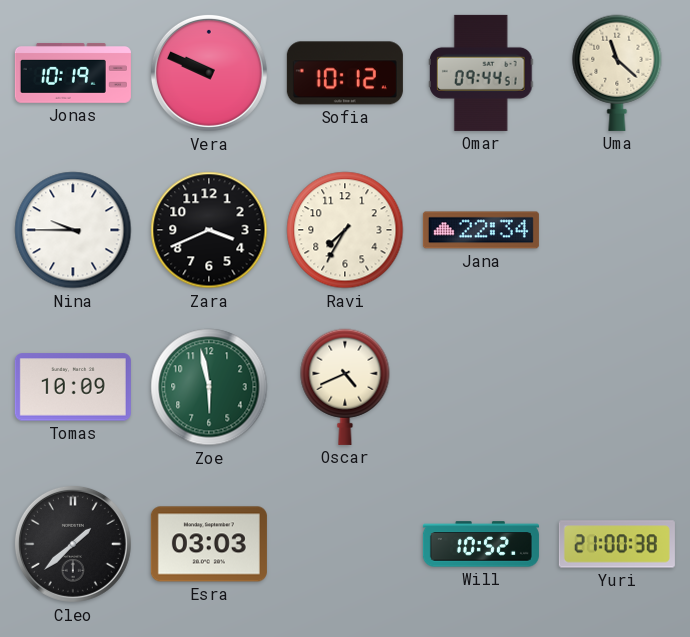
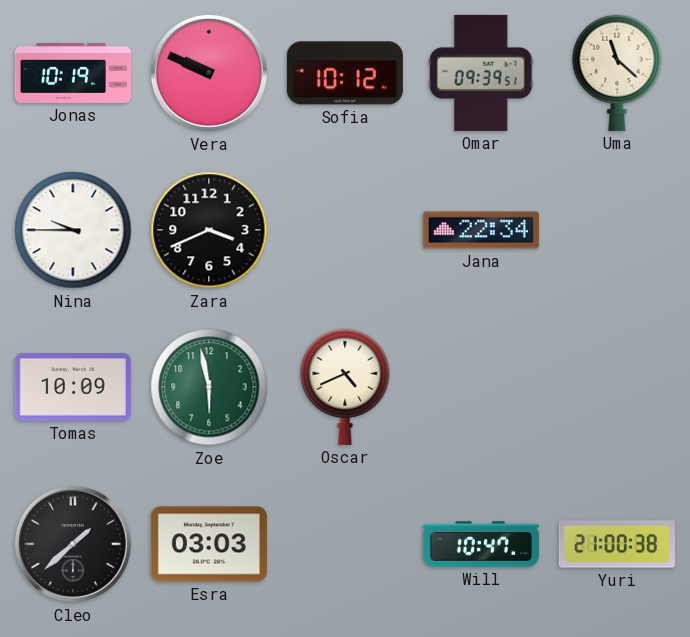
Omar: 09:44 -> 09:39 (482, 73)
Ravi: 7:35 -> none (345, 230)
Will: 10:52 -> 10:47 (481, 544)
